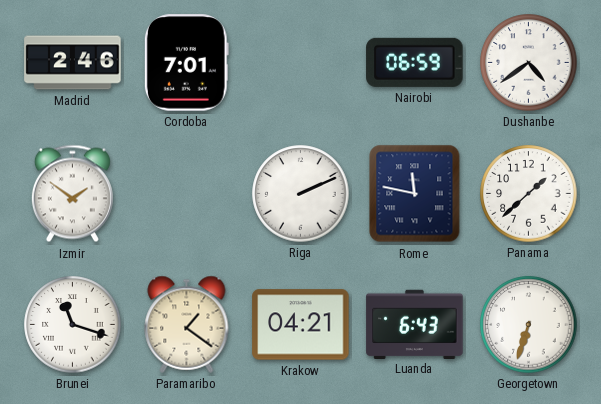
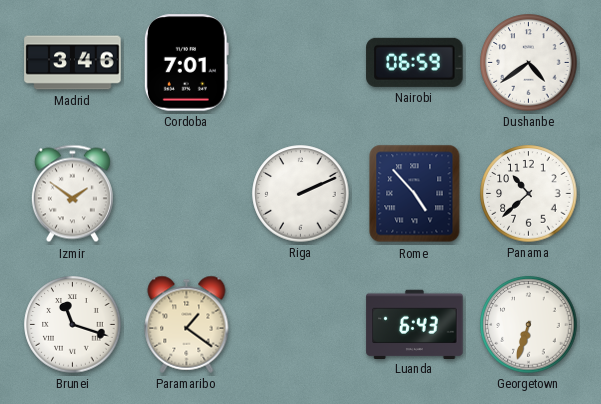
Madrid: 2:46 -> 3:46 (73, 63)
Rome: 11:47 -> 4:53 (415, 194)
Panama: 1:38 -> 10:38 (529, 194)
Krakow: 04:21 -> none (301, 325)
